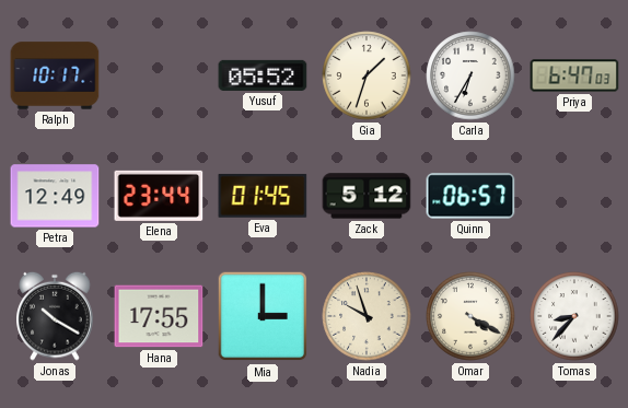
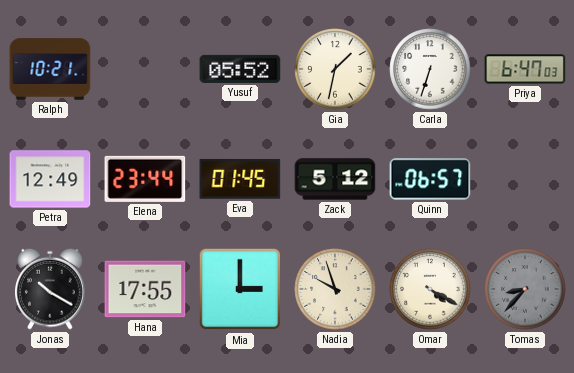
Ralph: 10:17 -> 10:21 (50, 69)
Gia: 1:33 -> 1:32 (335, 69)
Carla: 6:35 -> 6:33 (430, 69)
Tomas dial: white -> grey (525, 289)
